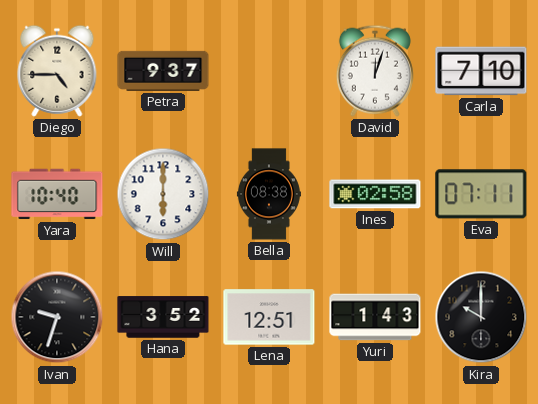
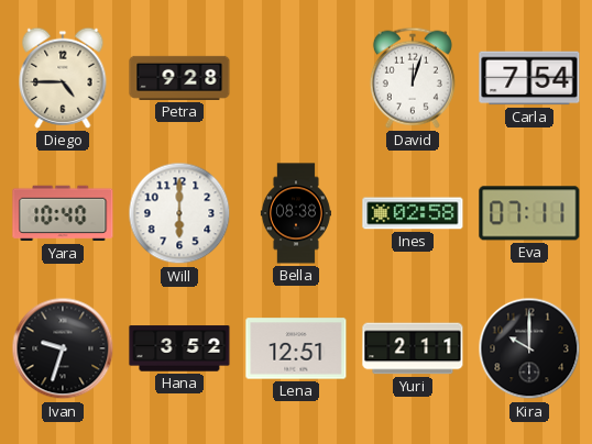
Petra: 9:37 -> 9:28 (179, 78)
Carla: 7:10 -> 7:54 (529, 78)
Yuri: 1:43 -> 2:11 (413, 348)
